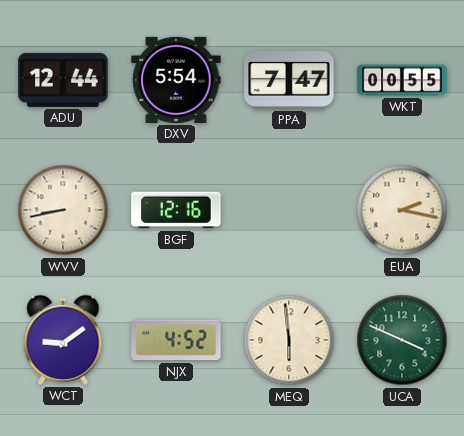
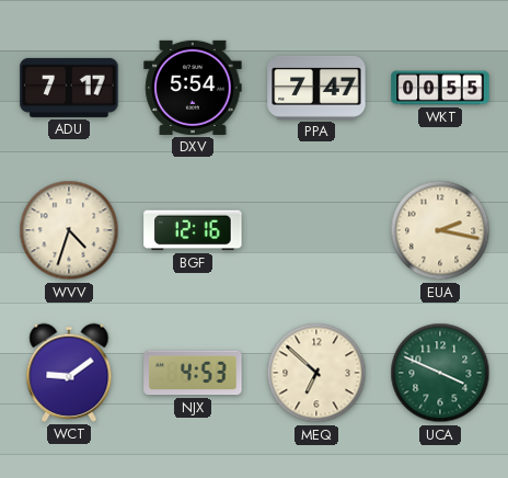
ADU: 12:44 -> 7:17 (69, 88)
WVV: 8:43 -> 4:33 (69, 230)
NJX: 4:52 -> 4:53 (193, 373)
MEQ: 5:59 -> 6:52 (316, 373)
